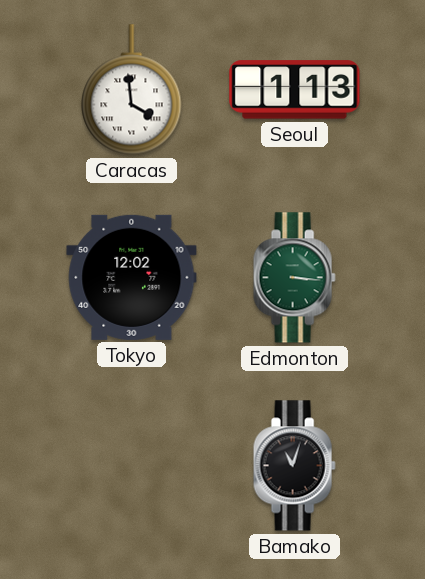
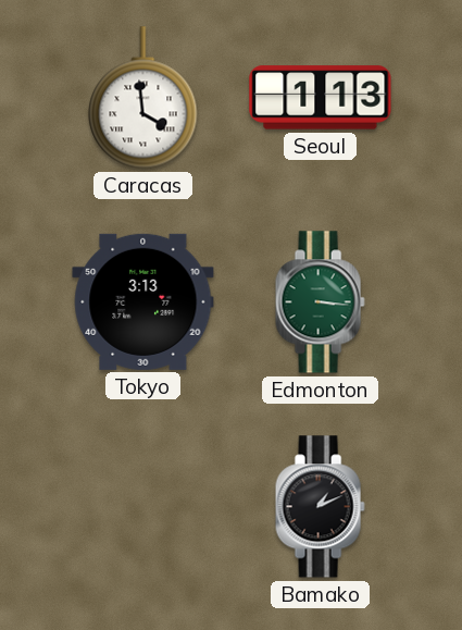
Tokyo: 12:02 -> 3:13 (143, 301)
Bamako: 11:03 -> 1:11 (320, 507)
